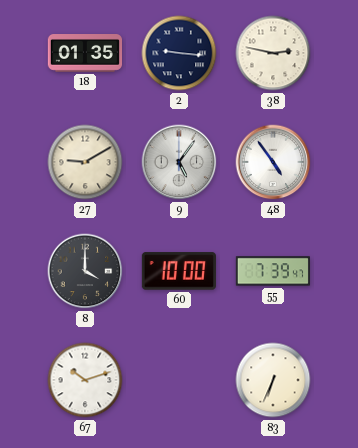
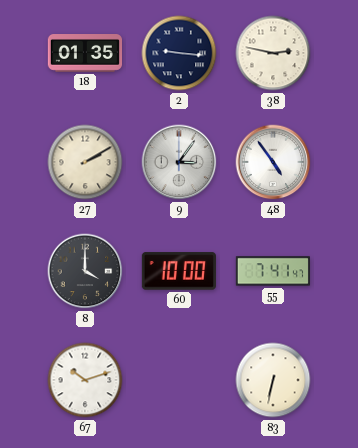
27: 9:10 -> 2:10 (85, 162)
9: 5:06 -> 3:06 (179, 162)
55: 7:39 -> 7:41 (273, 271)
83: 6:34 -> 6:32 (273, 380)
